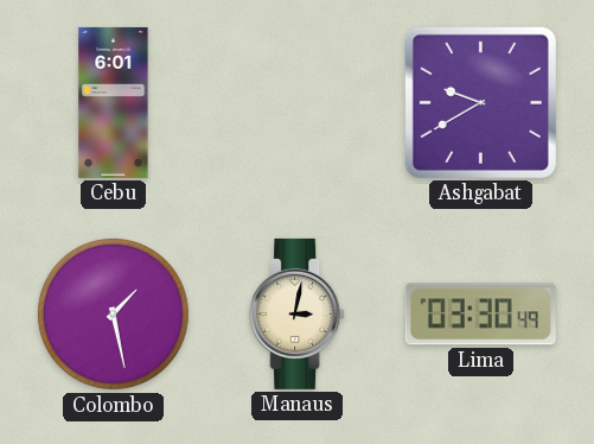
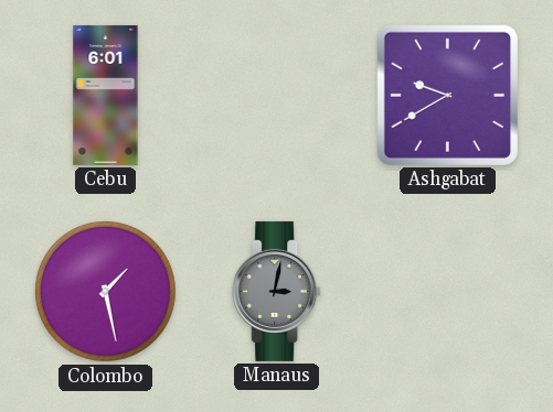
Manaus dial: cream -> grey (277, 291)
Lima: 03:30 -> none (480, 315)
